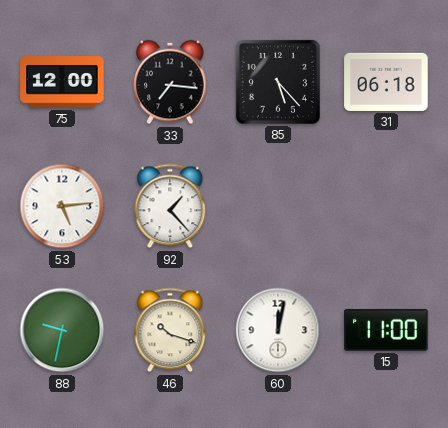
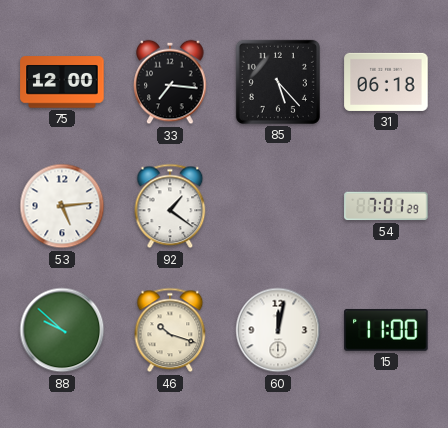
92: 1:23 -> 1:21 (170, 206)
54: none -> 7:01 (386, 206)
88: 9:32 -> 9:52 (62, 330)
